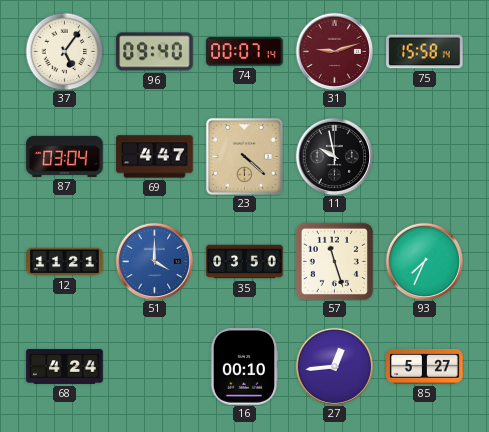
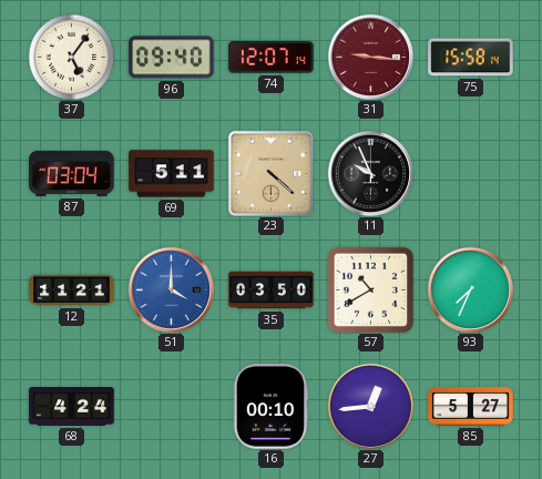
74: 00:07 -> 12:07 (272, 58)
31: 9:12 -> 9:16 (370, 57)
69: 4:47 -> 5:11 (172, 174)
11: 9:58 -> 9:56 (370, 173)
57: 11:27 -> 10:40 (370, 289)
